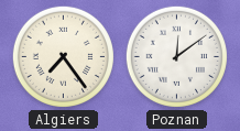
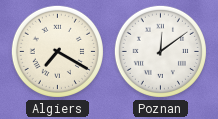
Algiers: 7:24 -> 7:20 (57, 51)
